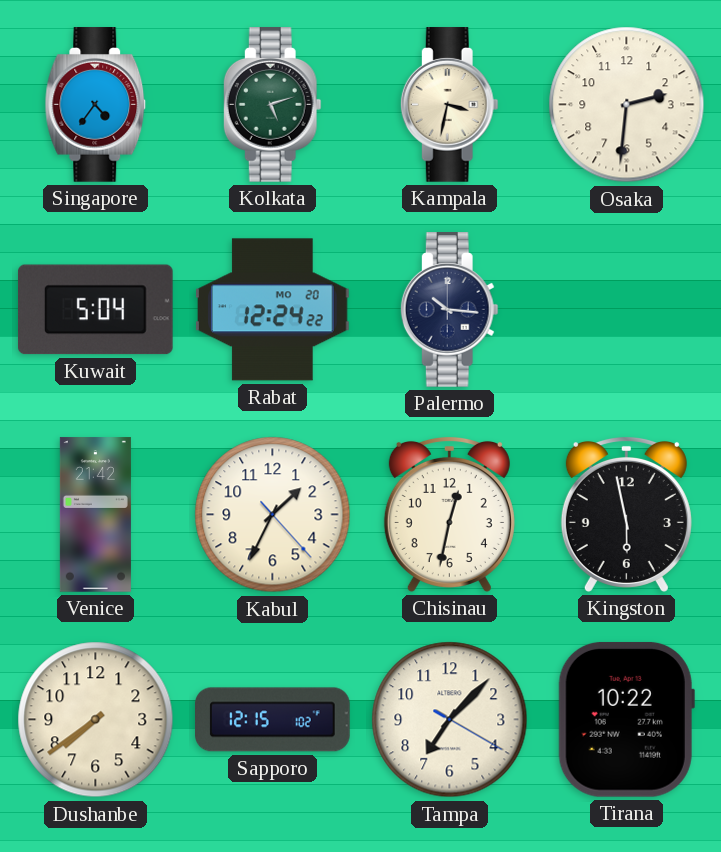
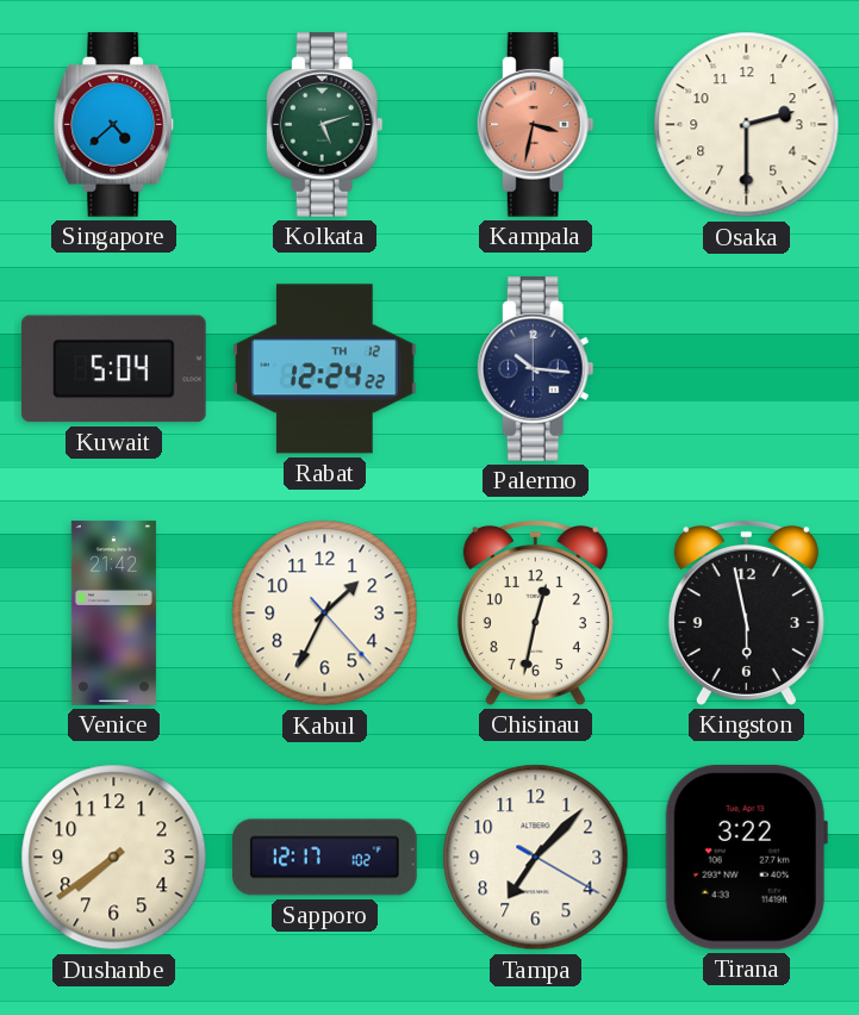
Singapore: 4:36 -> 4:38 (114, 125)
Kampala dial: cream -> salmon (535, 125)
Osaka: 2:31 -> 2:30 (747, 125)
Rabat date: MO 20 -> TH 12 (325, 369)
Sapporo: 12:15 -> 12:17 (325, 858)
Tirana: 10:22 -> 3:22 (746, 857)
